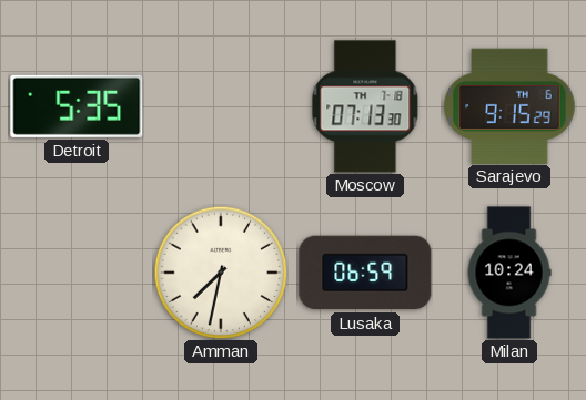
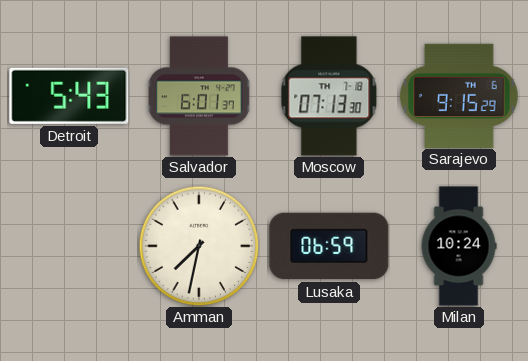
Detroit: 5:35 -> 5:43 (69, 96)
Salvador: none -> 6:01 (199, 96)
